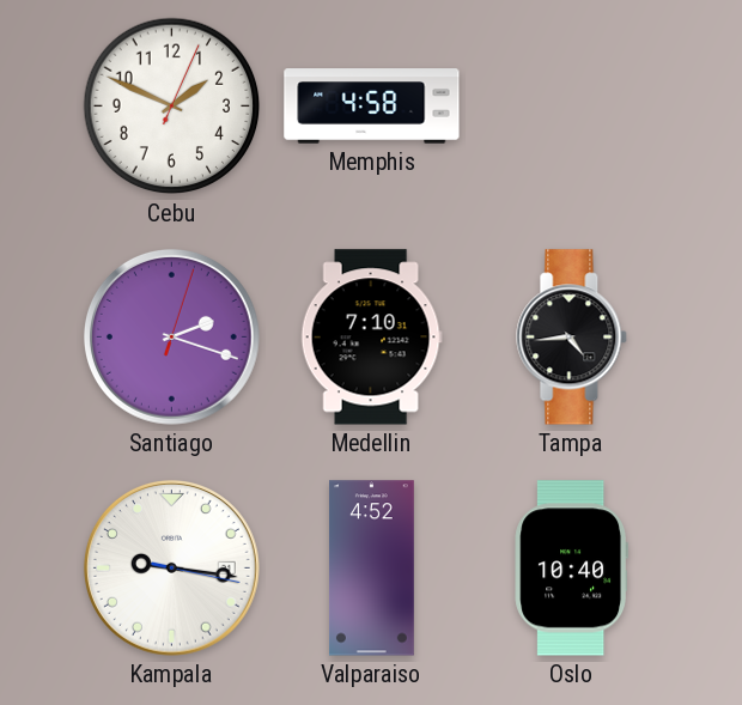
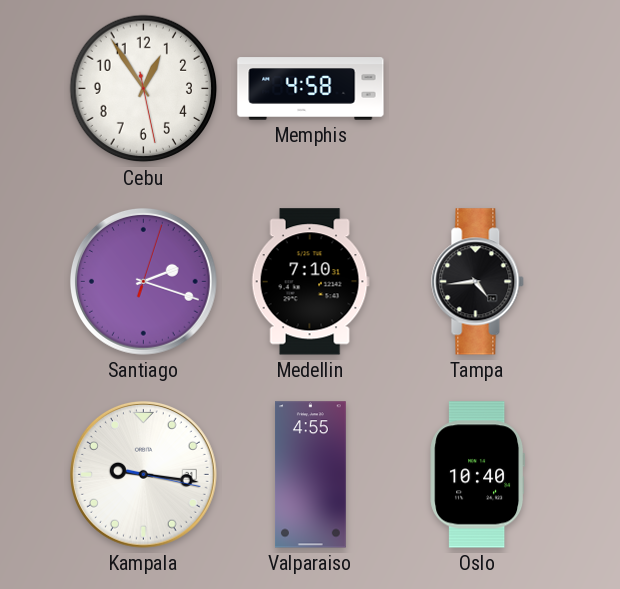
Cebu: 1:49 -> 12:54 (144, 89)
Valparaiso: 4:52 -> 4:55 (311, 475)
